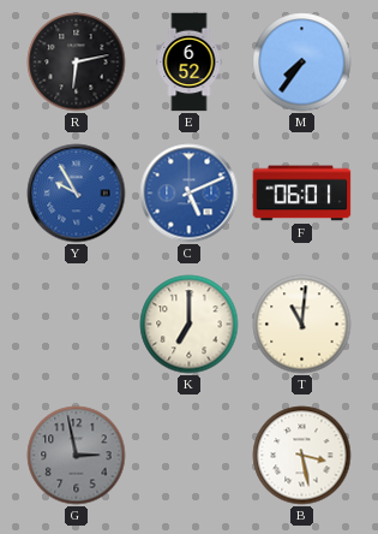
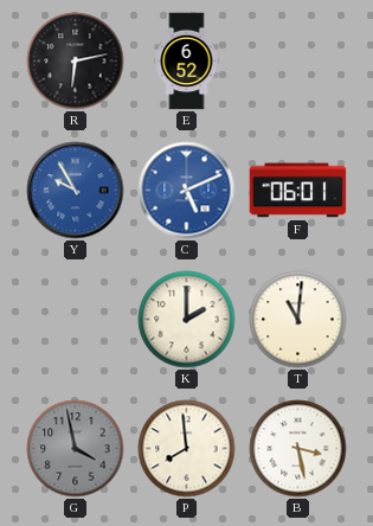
M: 7:36 -> none (302, 63)
K: 7:00 -> 2:00 (187, 320)
G: 2:58 -> 3:58 (76, 449)
P: none -> 7:59 (187, 449)
